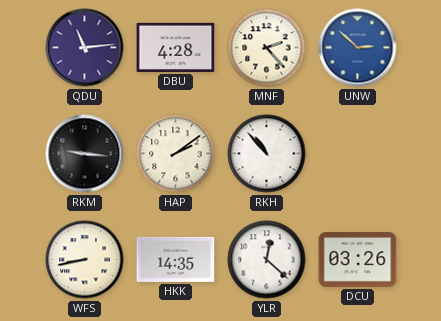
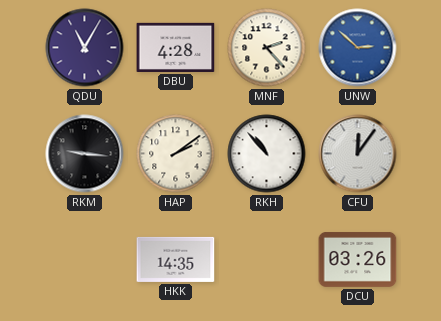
QDU: 11:14 -> 11:05 (85, 48)
CFU: none -> 12:06 (358, 154)
WFS: 8:43 -> none (85, 260)
YLR: 12:22 -> none (267, 260)
